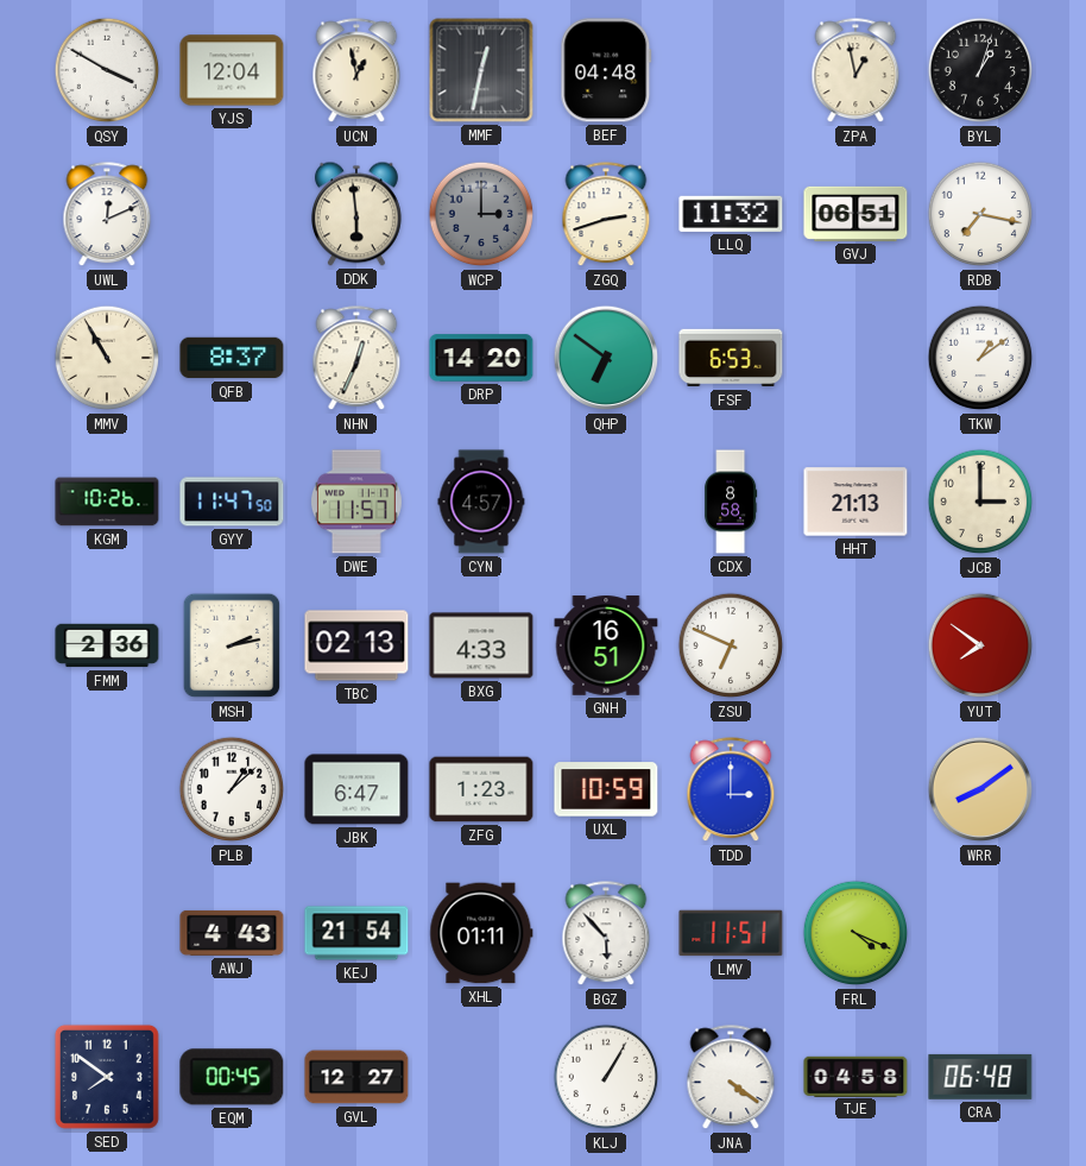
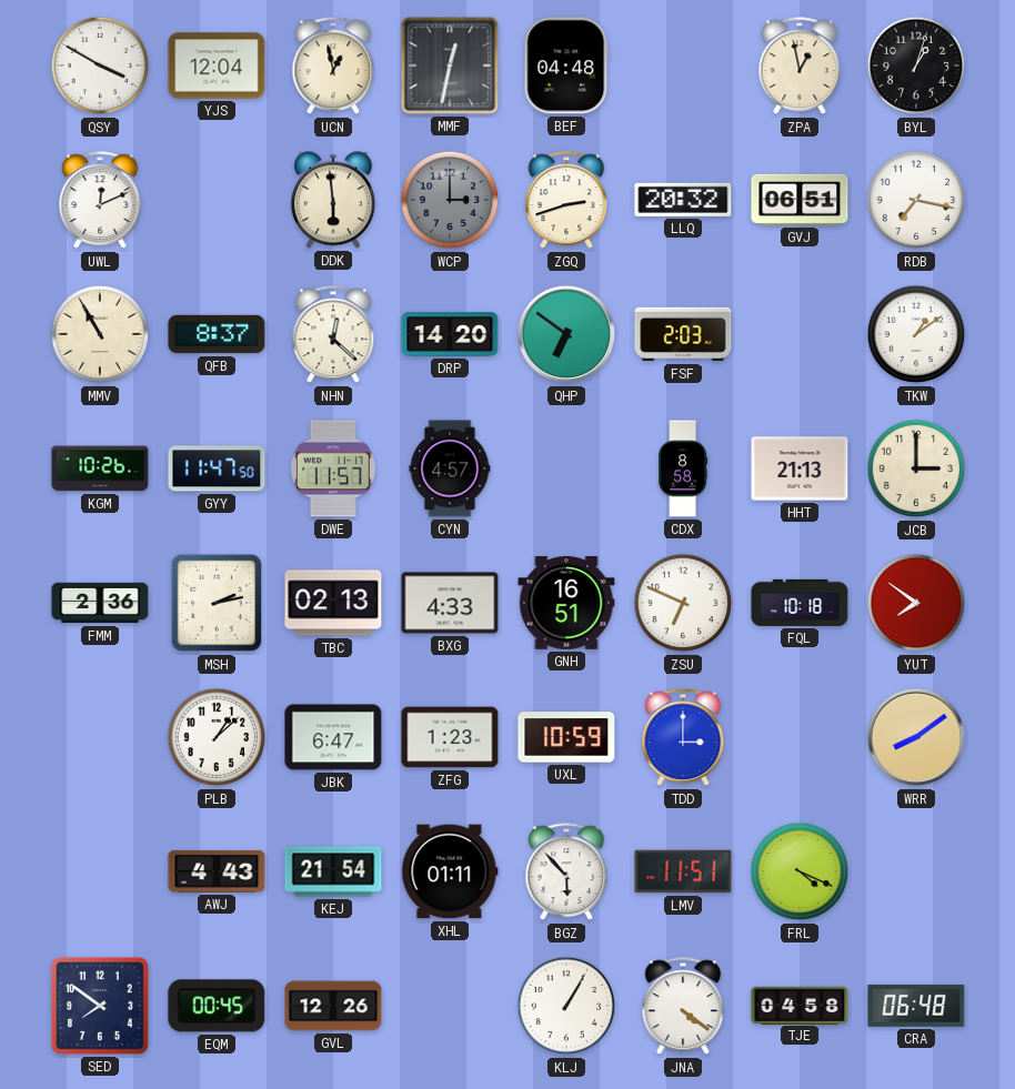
LLQ: 11:32 -> 20:32 (683, 200)
NHN: 12:34 -> 12:22 (333, 335)
FSF: 6:53 -> 2:03 (683, 334)
FQL: none -> 10:18 (800, 603)
GVL: 12:27 -> 12:26 (333, 1006)
